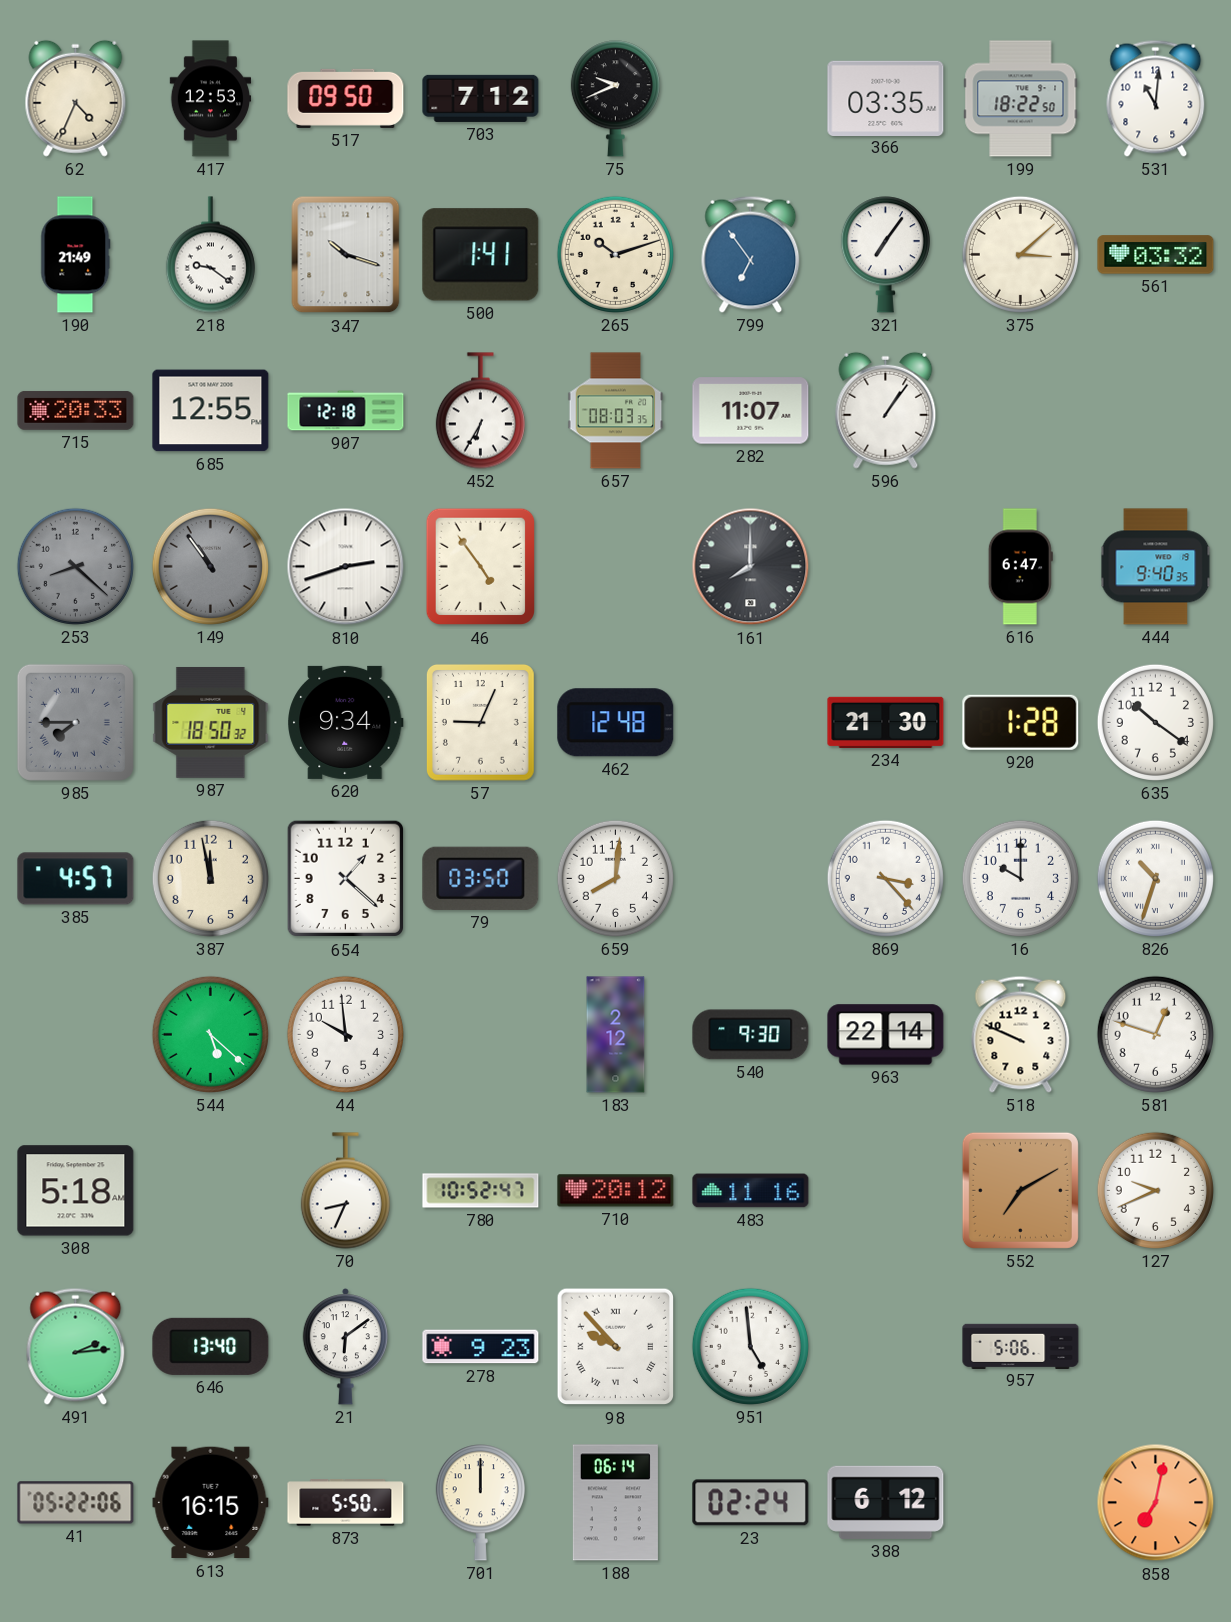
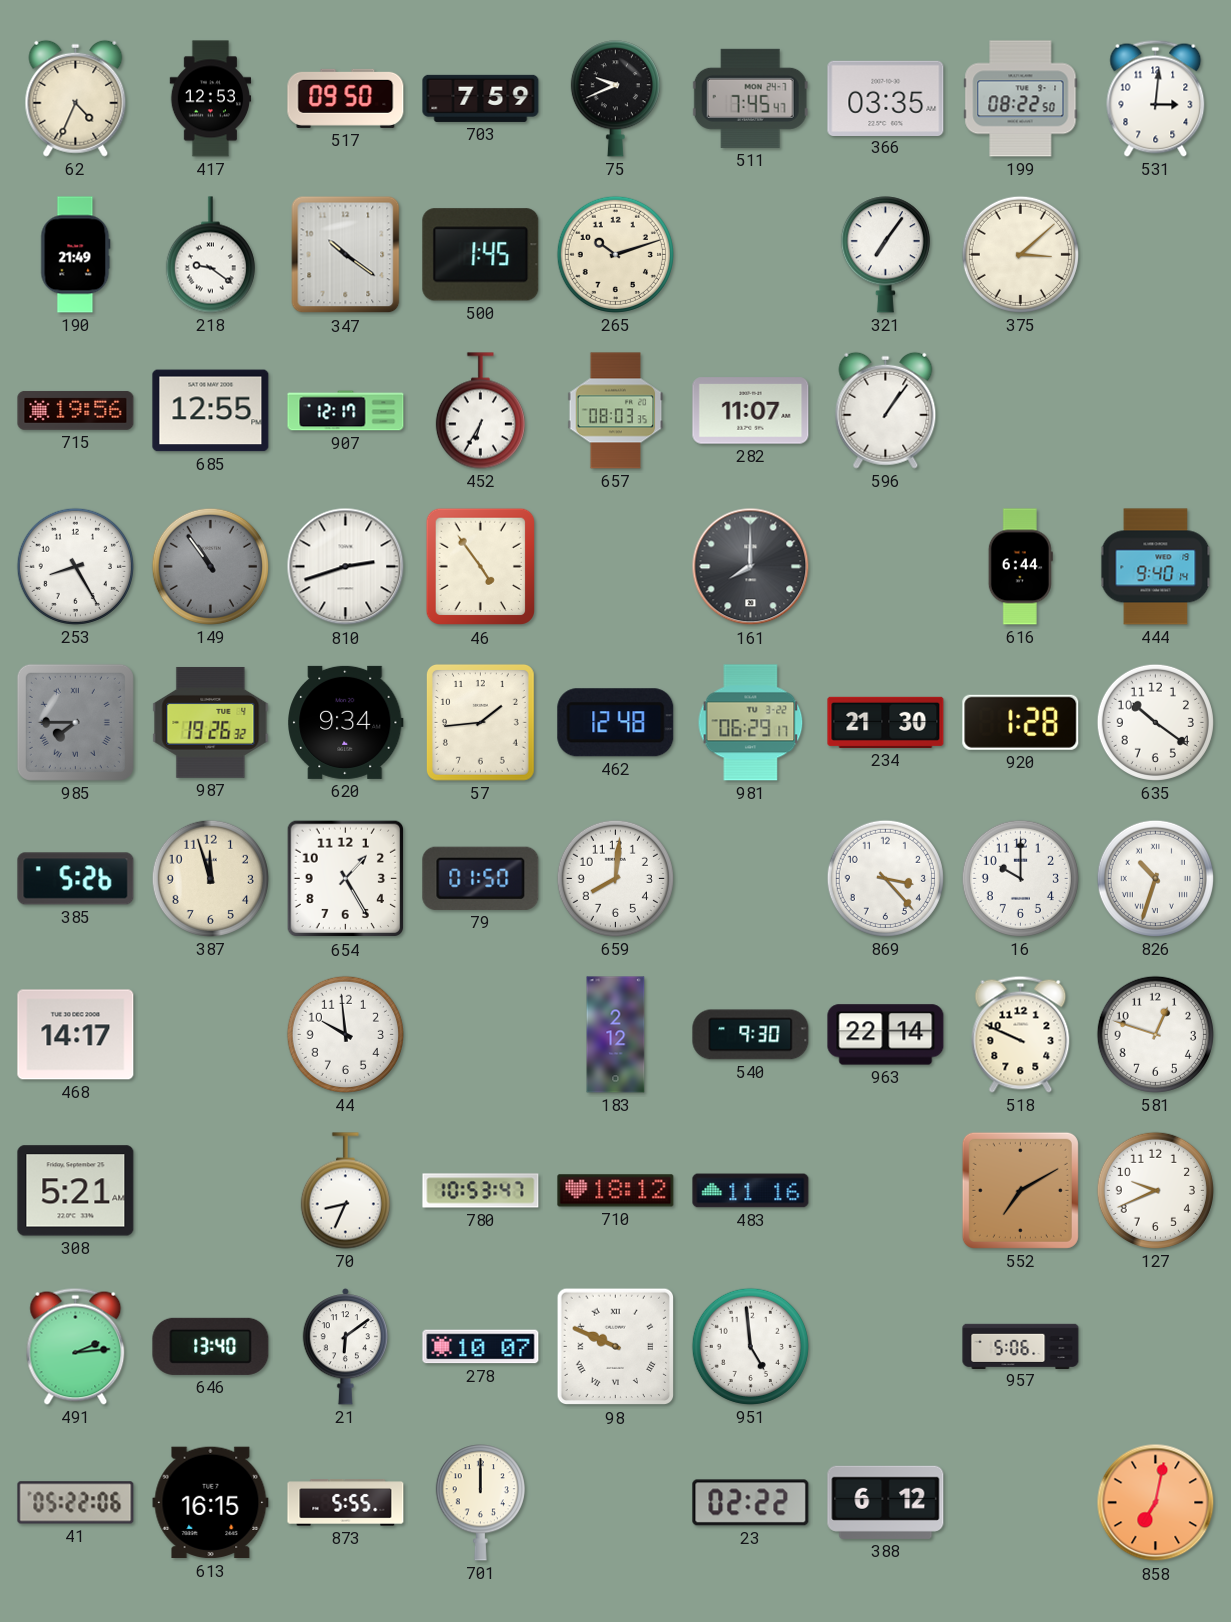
703: 7:12 -> 7:59 (481, 98)
511: none -> 7:45 (750, 98)
199: 18:22 -> 08:22 (1021, 99)
531: 11:01 -> 3:01 (1156, 98)
347: 10:18 -> 10:21 (346, 255)
500: 1:41 -> 1:45 (481, 255)
799: 6:54 -> none (751, 254)
561: 03:32 -> none (1156, 255)
715: 20:33 -> 19:56 (76, 410)
907: 12:18 -> 12:17 (346, 411)
253: 8:22 -> 8:25 (75, 566)
253 dial: grey -> white (75, 566)
616: 6:47 -> 6:44 (1020, 567)
444: 9:40:35 -> 9:40:14 (1156, 567)
987: 18:50 -> 19:26 (211, 722)
57: 9:04 -> 1:44 (480, 722)
981: none -> 06:29 (751, 723)
385: 4:57 -> 5:26 (76, 879)
387: 11:58 -> 11:57 (210, 878)
654: 1:22 -> 1:25 (346, 879)
79: 03:50 -> 01:50 (481, 878)
468: none -> 14:17 (76, 1035)
544: 5:22 -> none (210, 1034)
308: 5:18 -> 5:21 (76, 1191)
780: 10:52 -> 10:53 (481, 1191)
710: 20:12 -> 18:12 (616, 1191)
278: 9:23 -> 10:07 (481, 1347)
98: 9:53 -> 9:49 (616, 1347)
873: 5:50 -> 5:55 (346, 1503)
188: 06:14 -> none (615, 1503)
23: 02:24 -> 02:22 (751, 1503)
